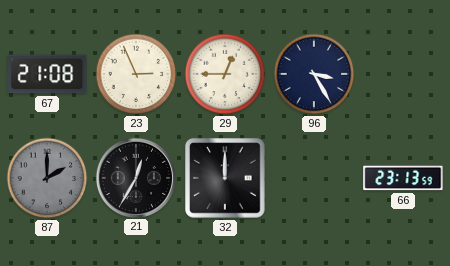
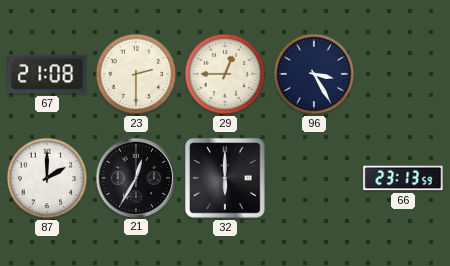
23: 2:56 -> 2:30 (136, 74)
87 dial: grey -> white (47, 178)
32: 12:00 -> 6:00 (225, 178)
